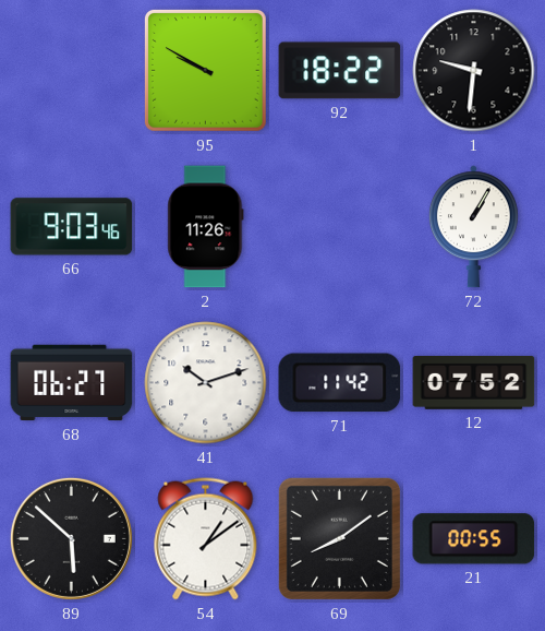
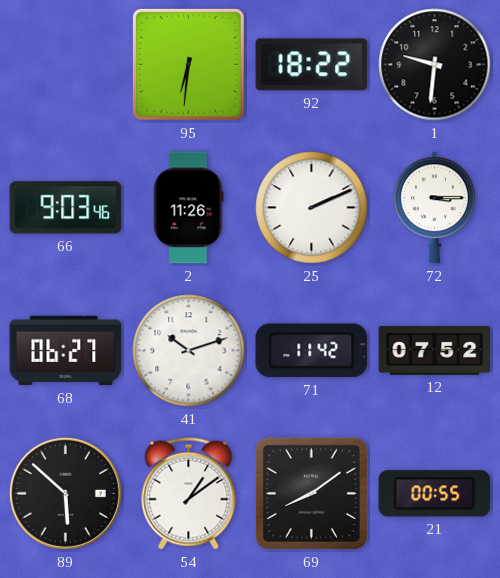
95: 9:50 -> 6:31 (188, 64)
25: none -> 2:11 (312, 208)
72: 1:05 -> 3:15 (434, 208)
